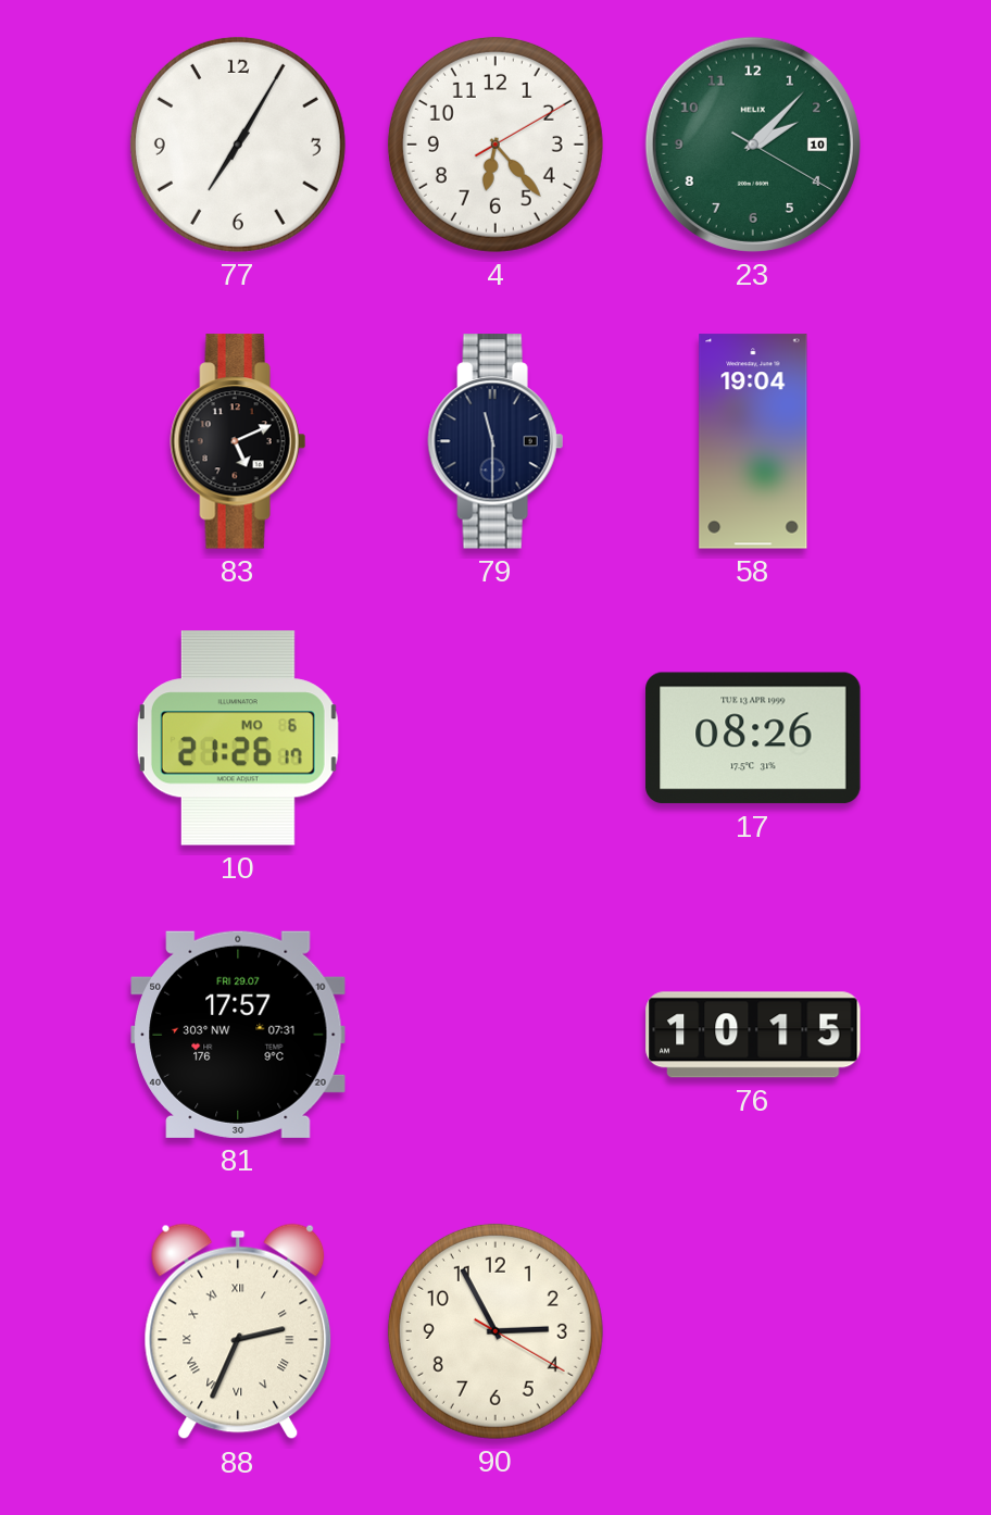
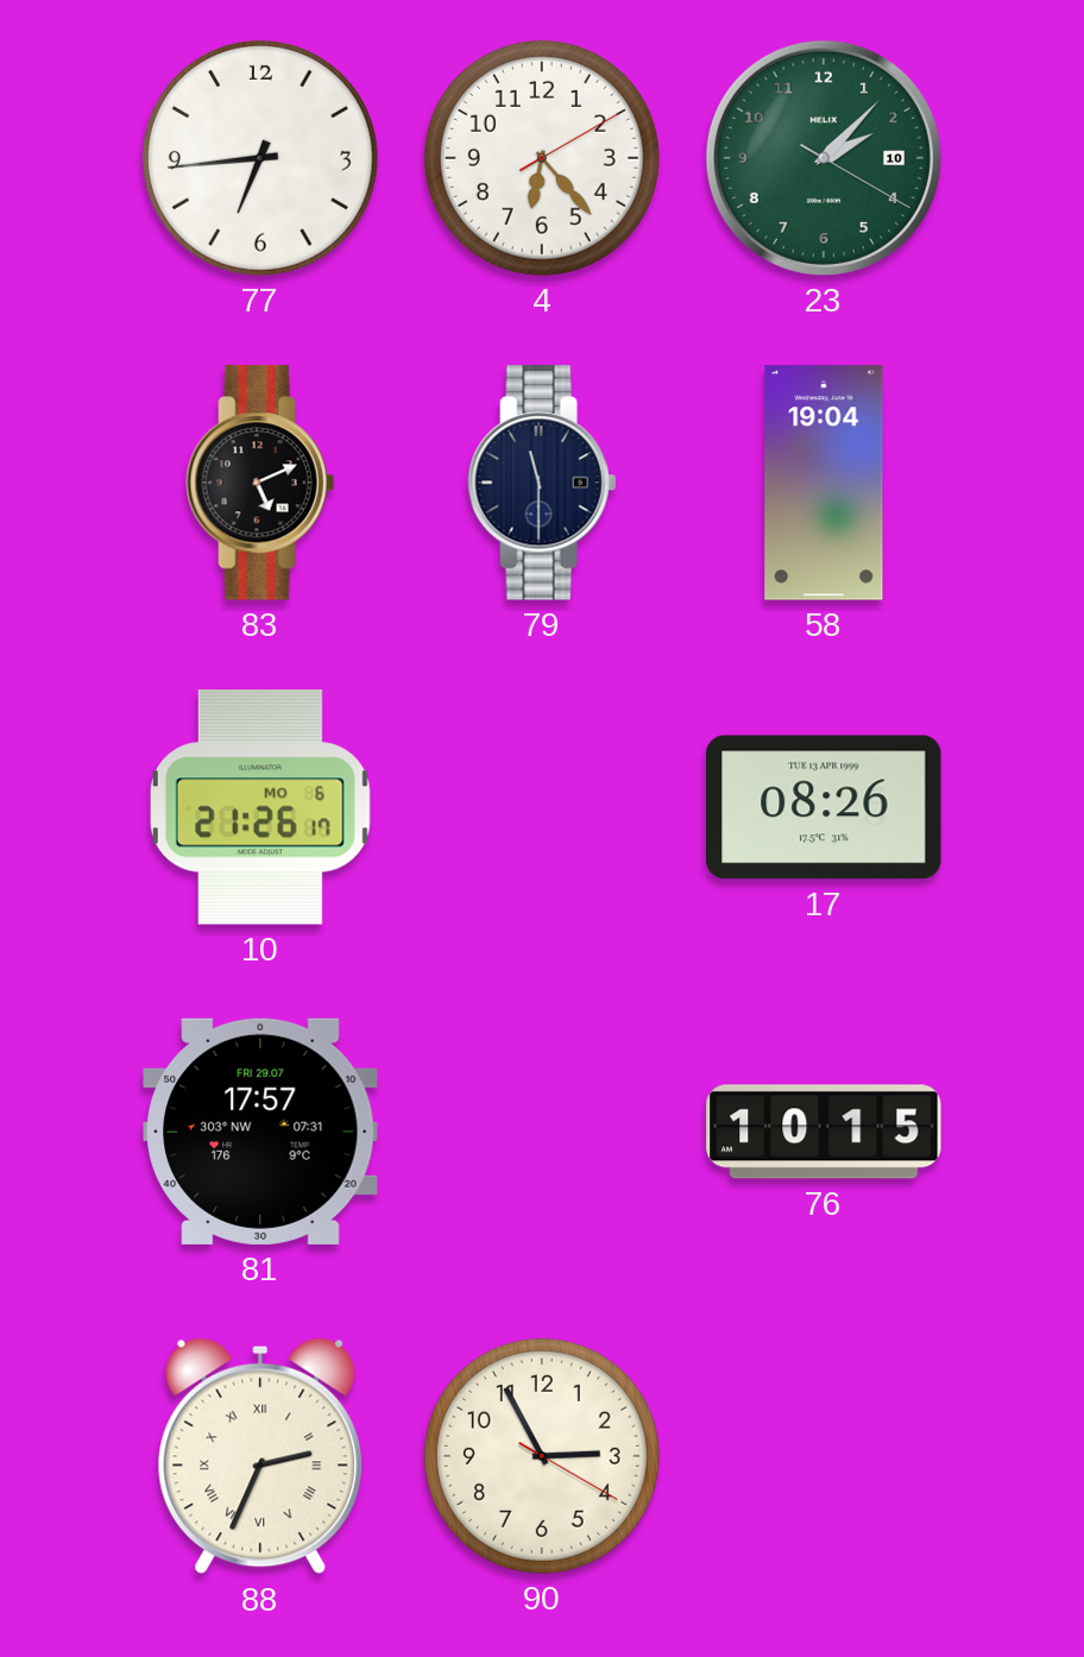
77: 7:05 -> 6:44 (260, 158)
